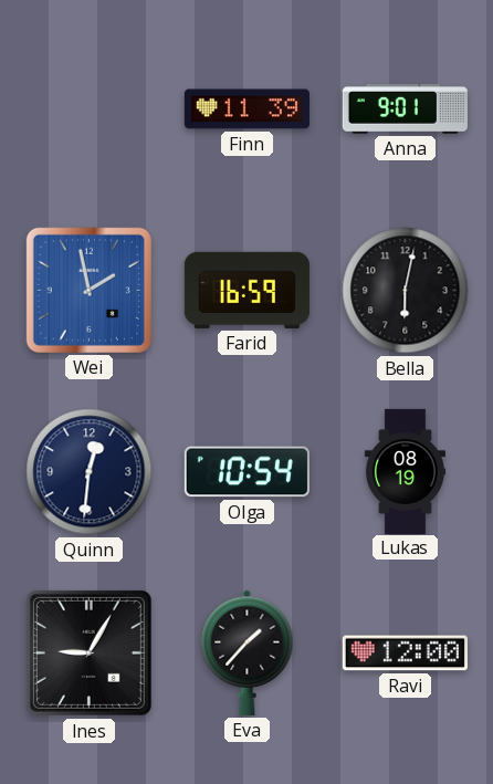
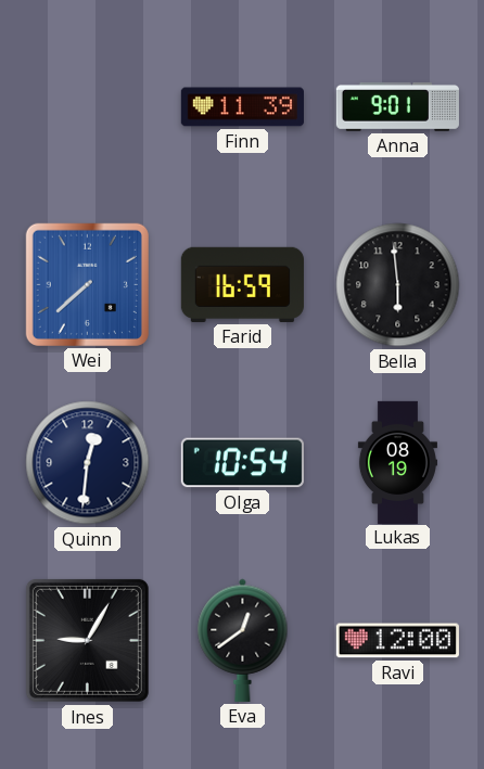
Wei: 1:58 -> 7:38 (87, 284)
Bella: 6:02 -> 5:59 (398, 285)
Eva: 1:37 -> 12:39 (243, 640)
